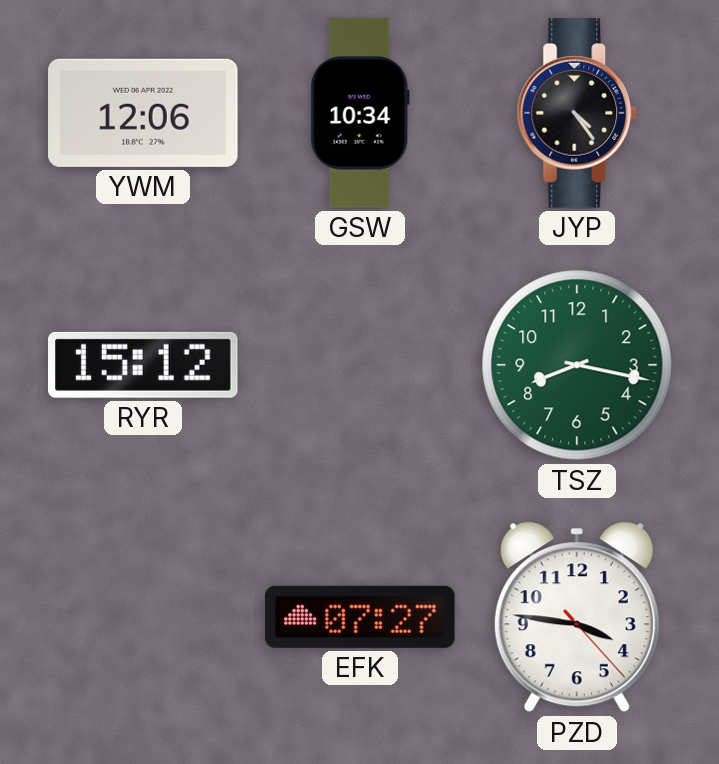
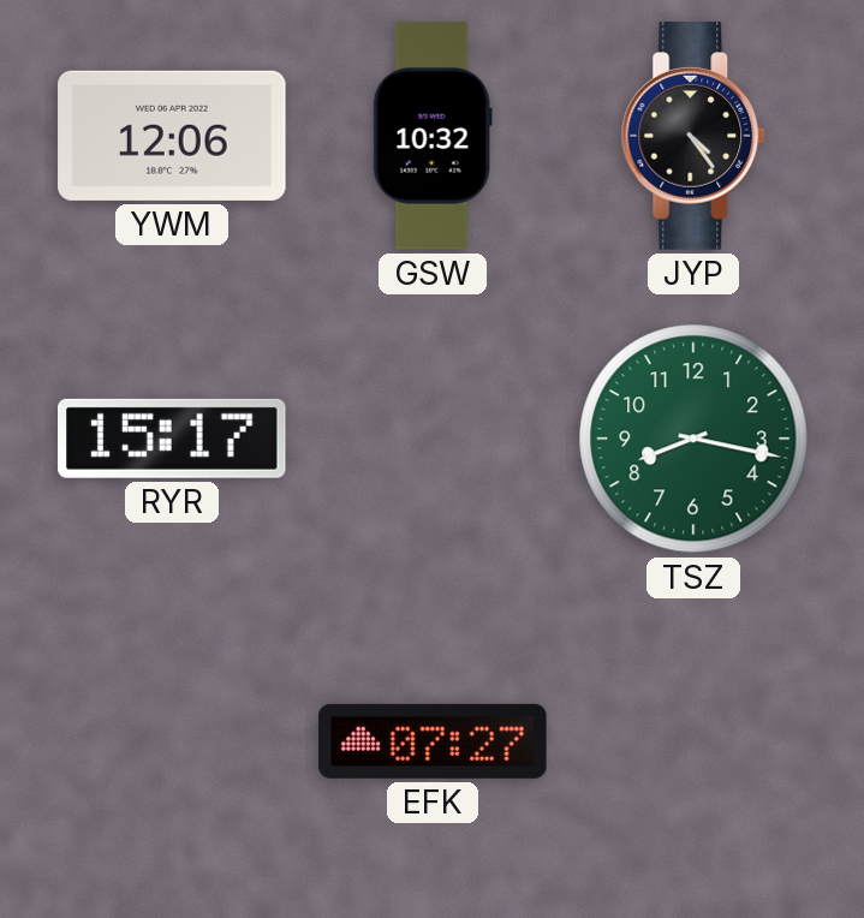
GSW: 10:34 -> 10:32 (433, 136)
RYR: 15:12 -> 15:17 (172, 439)
PZD: 3:46 -> none (577, 617)
